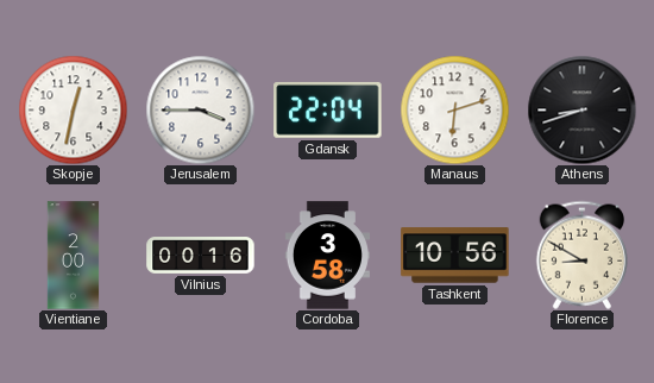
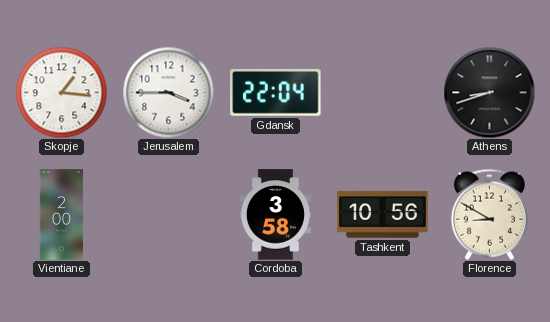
Skopje: 12:32 -> 1:16 (61, 92)
Manaus: 6:12 -> none (454, 109)
Vilnius: 00:16 -> none (201, 256)
